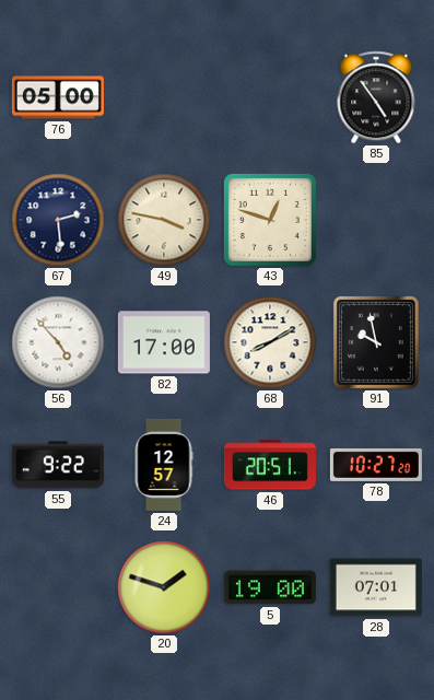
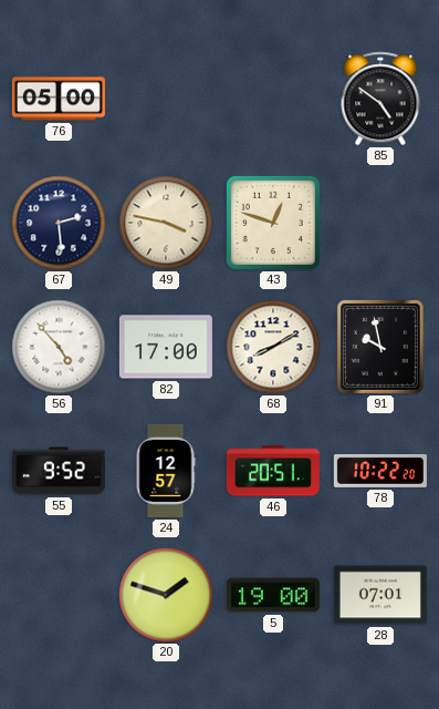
85: 4:54 -> 4:51 (380, 99)
55: 9:22 -> 9:52 (59, 471)
78: 10:27 -> 10:22 (380, 471)
